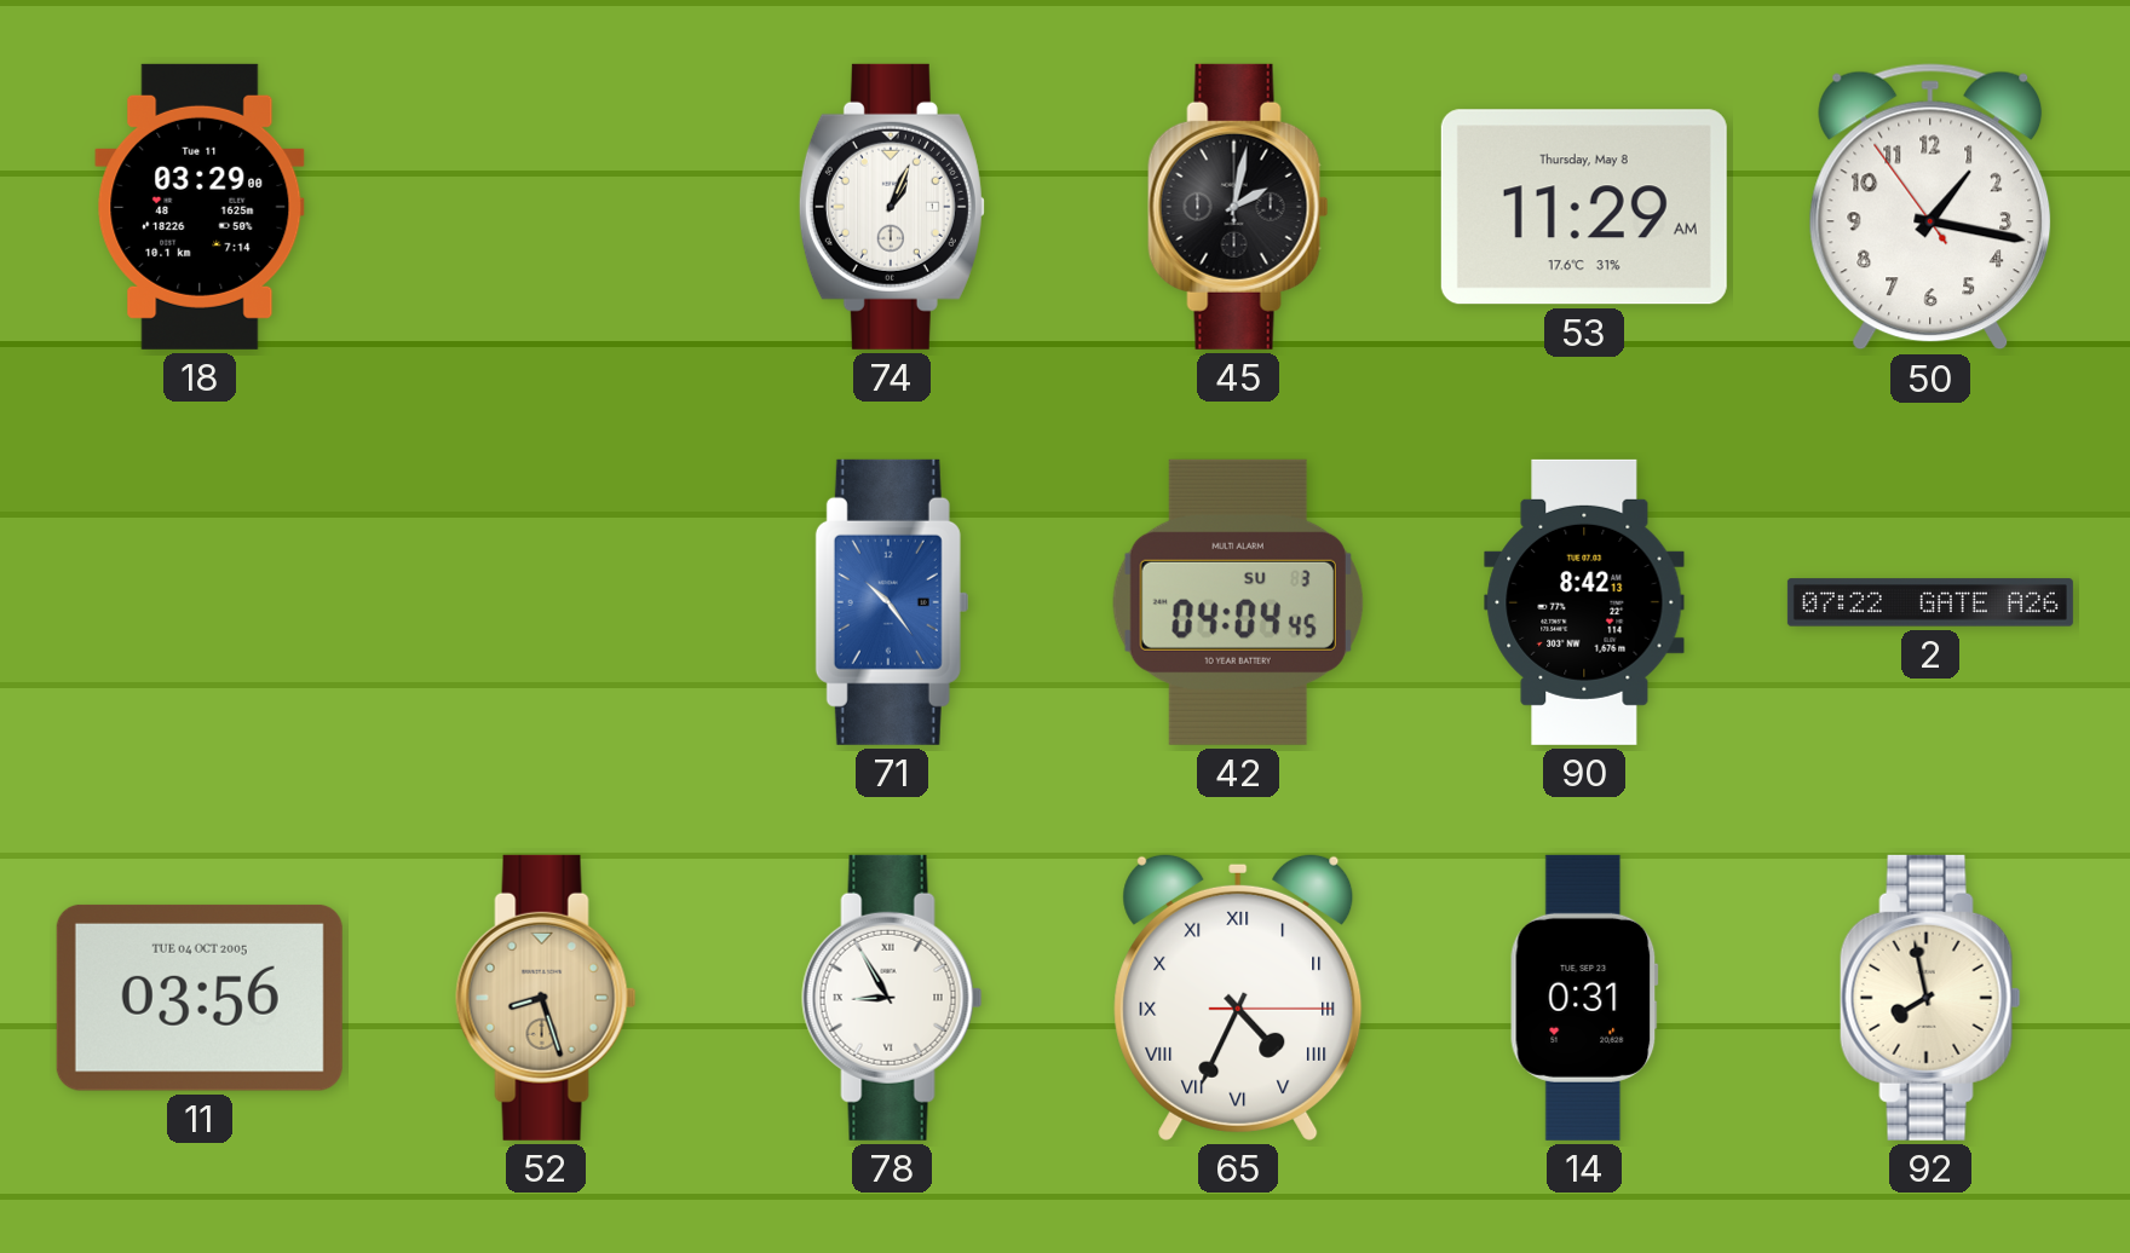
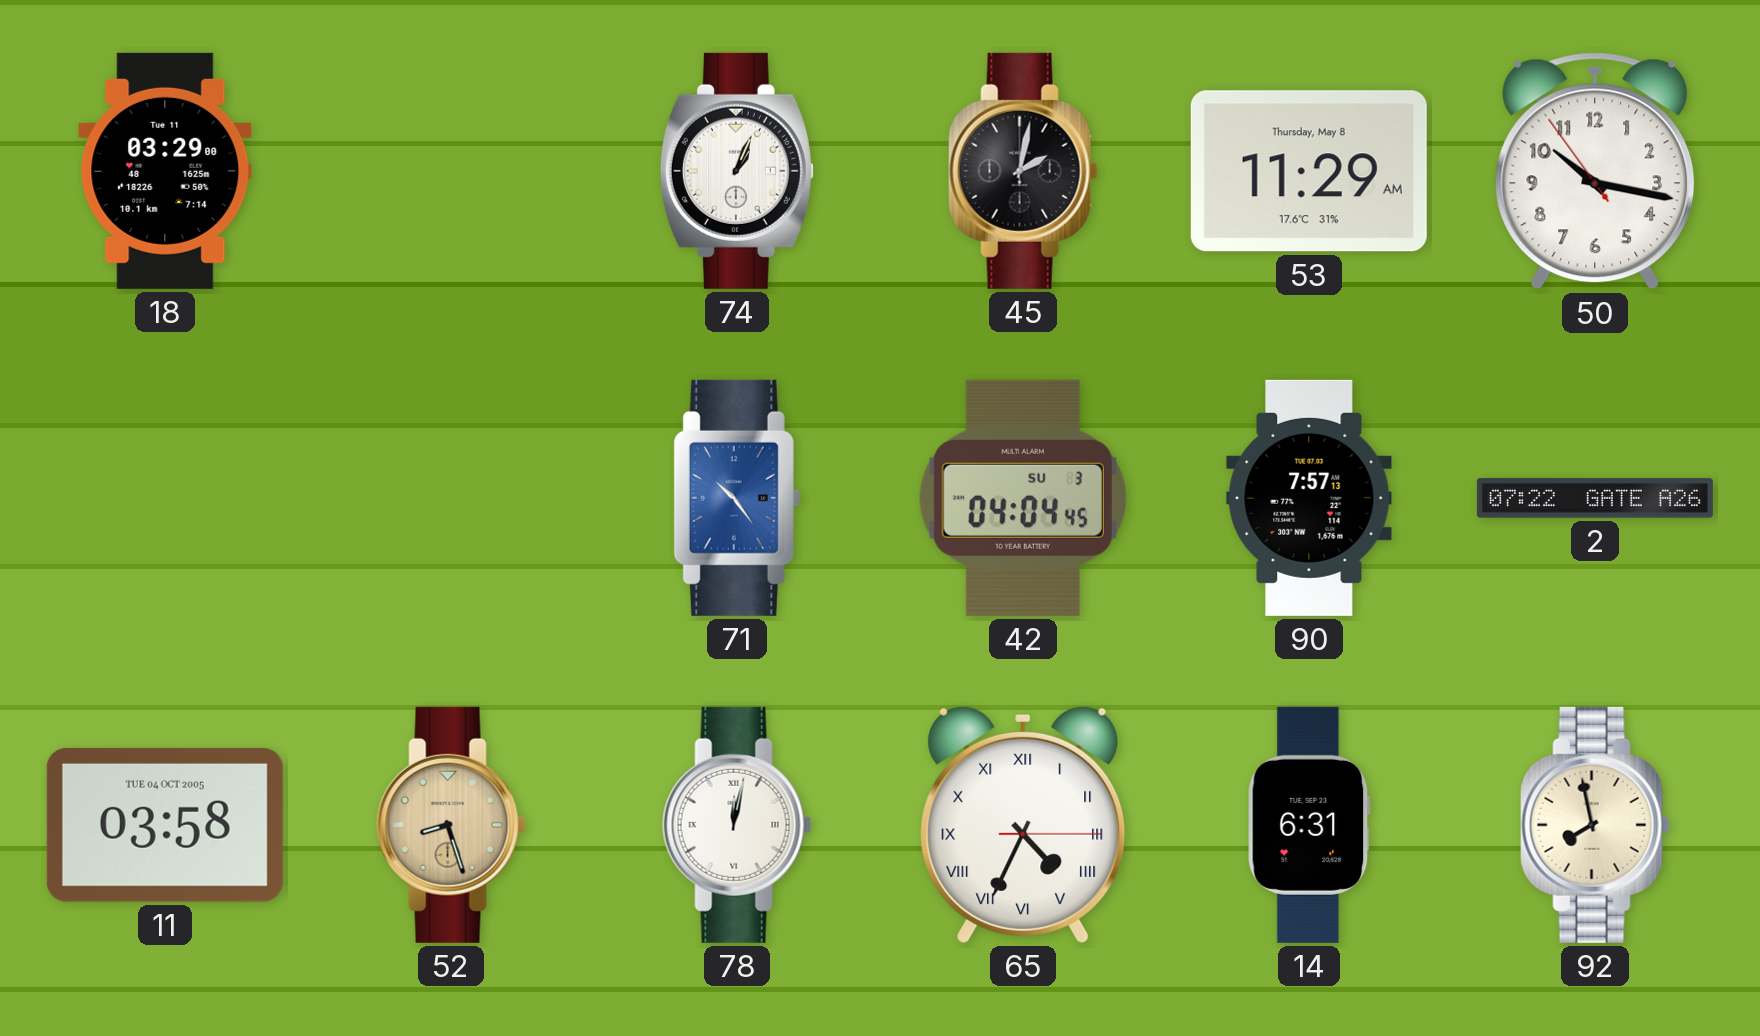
50: 1:16 -> 10:16 (1595, 171)
90: 8:42 -> 7:57 (1309, 498)
11: 03:56 -> 03:58 (165, 825)
78: 8:55 -> 12:02 (737, 825)
14: 0:31 -> 6:31 (1309, 825)
